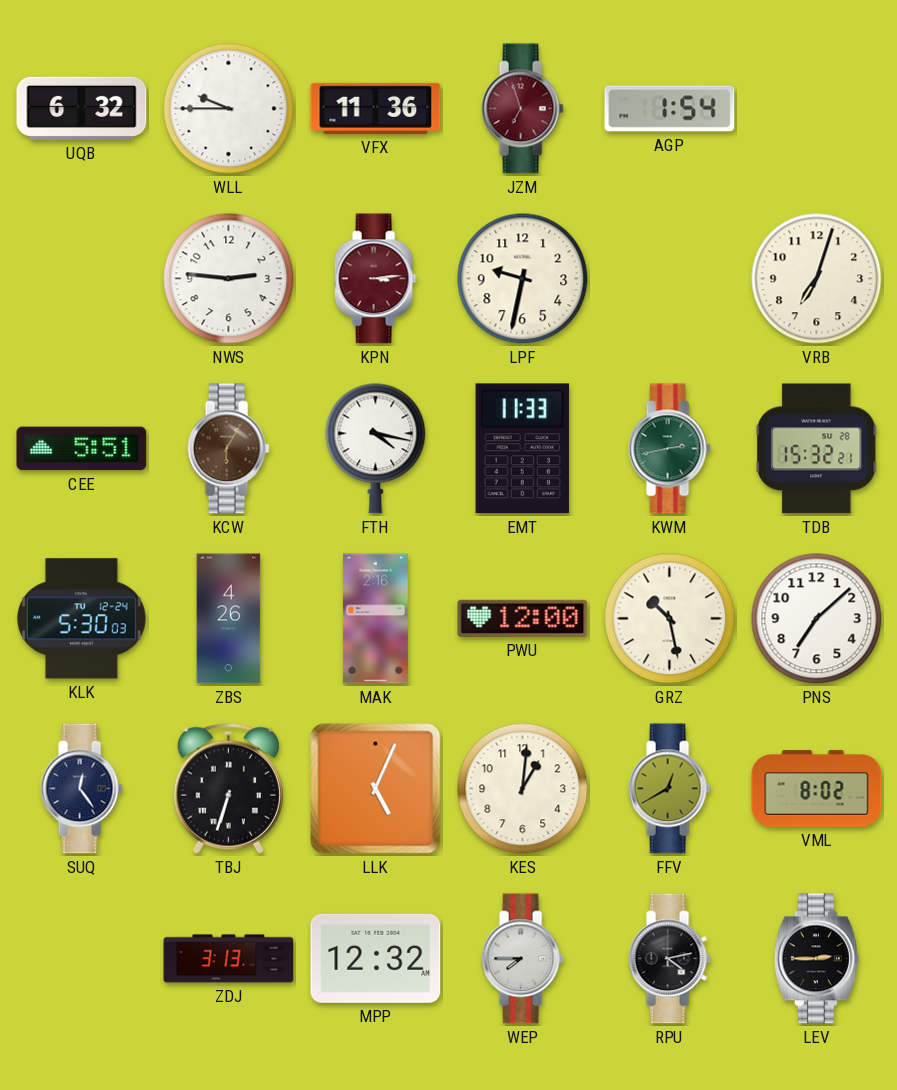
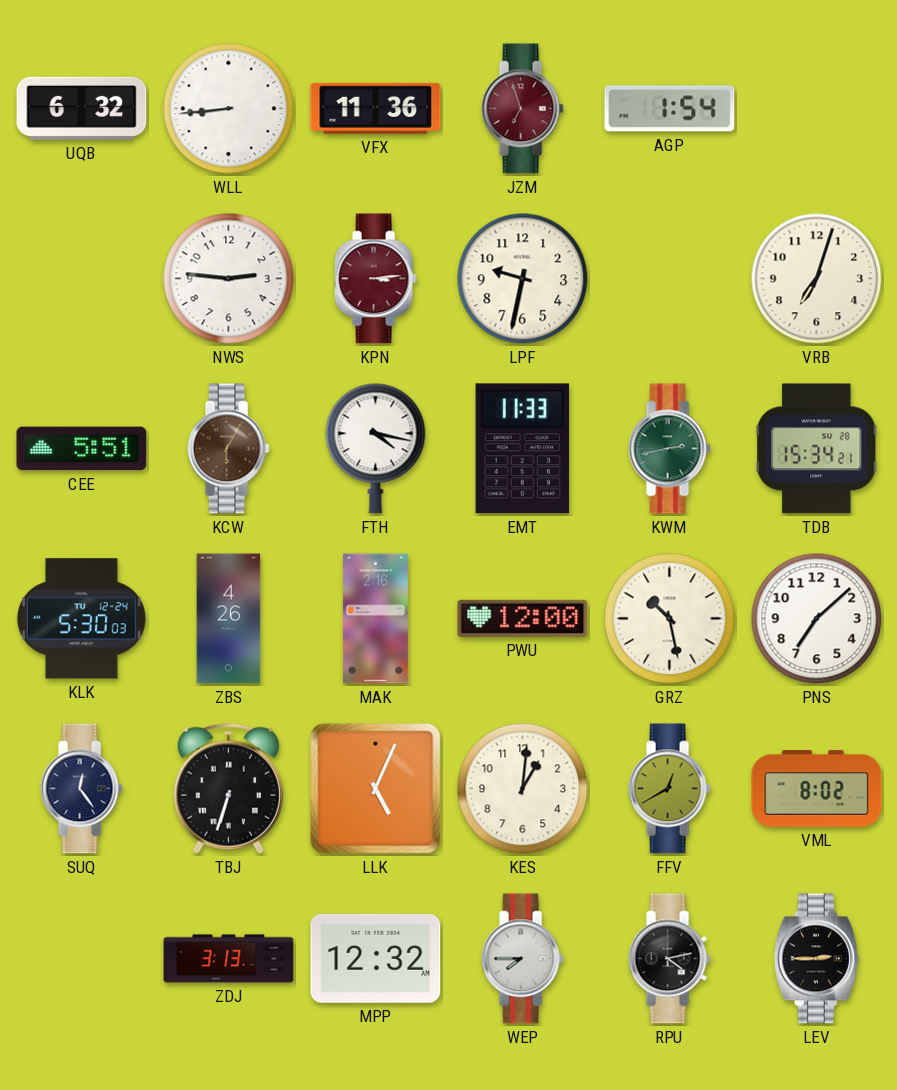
WLL: 9:45 -> 8:44 (229, 109)
TDB: 15:32 -> 15:34 (817, 449)
